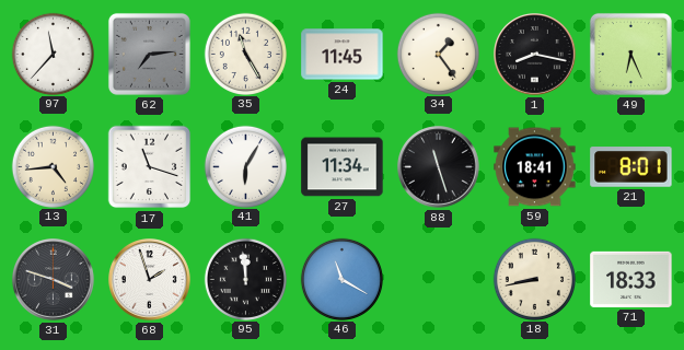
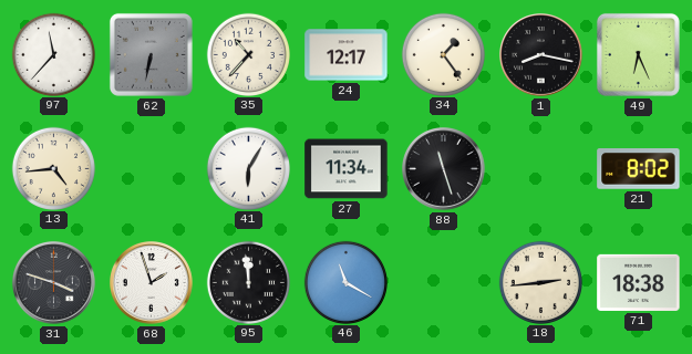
62: 7:14 -> 6:32 (151, 54)
35: 11:25 -> 10:37 (248, 54)
24: 11:45 -> 12:17 (347, 55)
17: 11:18 -> none (150, 167)
59: 18:41 -> none (535, 167)
21: 8:01 -> 8:02 (639, 169)
18: 8:43 -> 2:44 (540, 282)
71: 18:33 -> 18:38 (639, 282)
